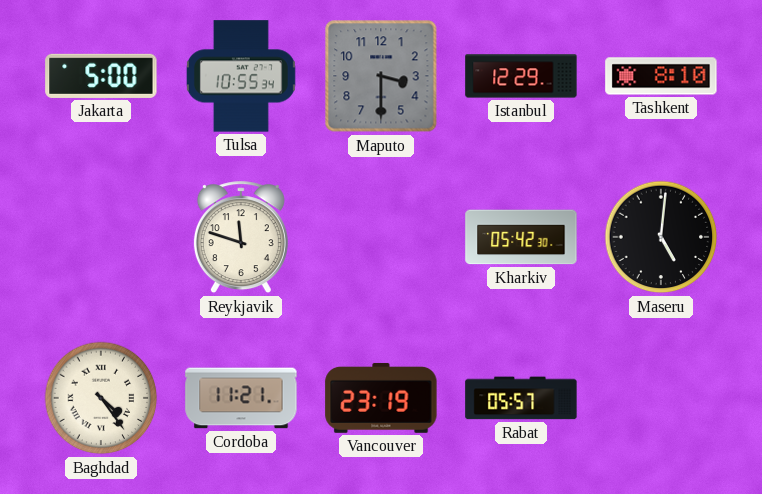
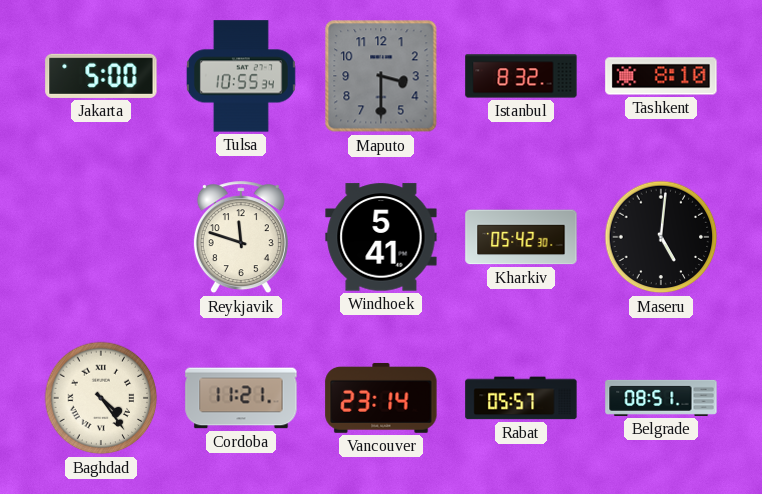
Istanbul: 12:29 -> 8:32 (521, 76)
Windhoek: none -> 5:41 (381, 237)
Vancouver: 23:19 -> 23:14 (381, 398)
Belgrade: none -> 08:51 (661, 398)
